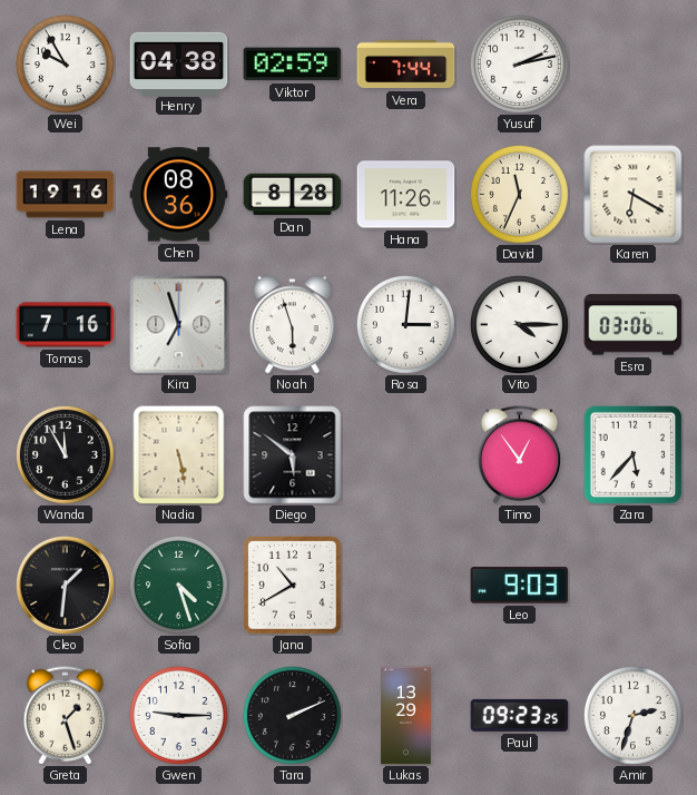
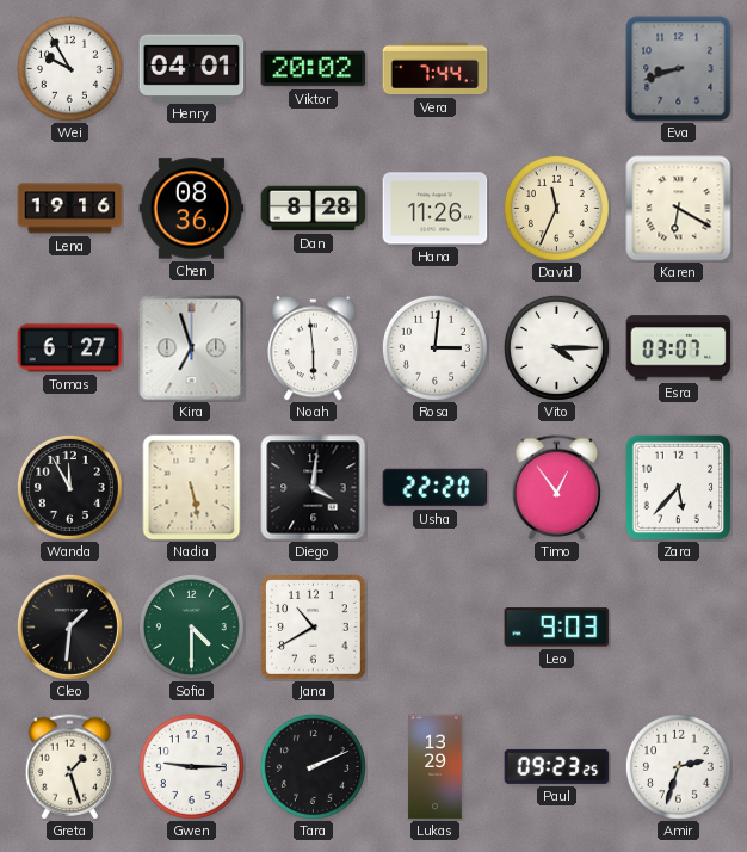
Henry: 04:38 -> 04:01 (192, 68)
Viktor: 02:59 -> 20:02 (314, 69)
Yusuf: 2:13 -> none (519, 63)
Eva: none -> 8:42 (679, 69)
Tomas: 7:16 -> 6:27 (70, 348)
Noah: 5:57 -> 5:59 (314, 348)
Esra: 03:06 -> 03:07 (679, 348)
Diego: 5:51 -> 4:01 (314, 488)
Usha: none -> 22:20 (436, 488)
Sofia: 4:27 -> 4:30 (191, 626)
